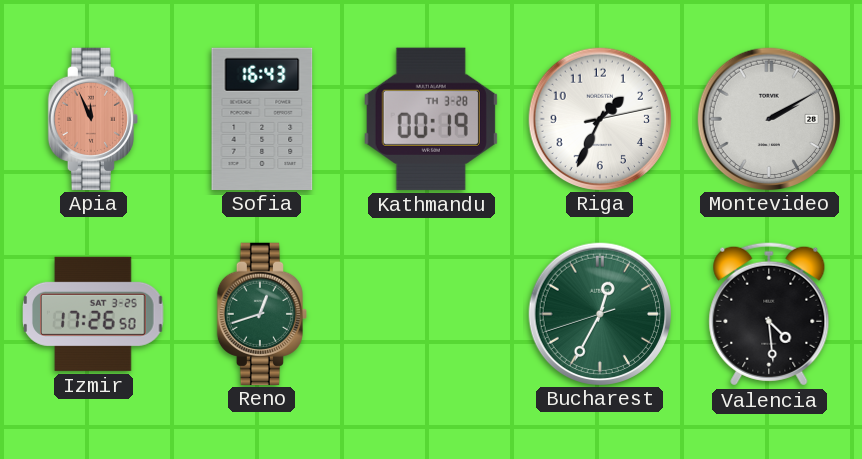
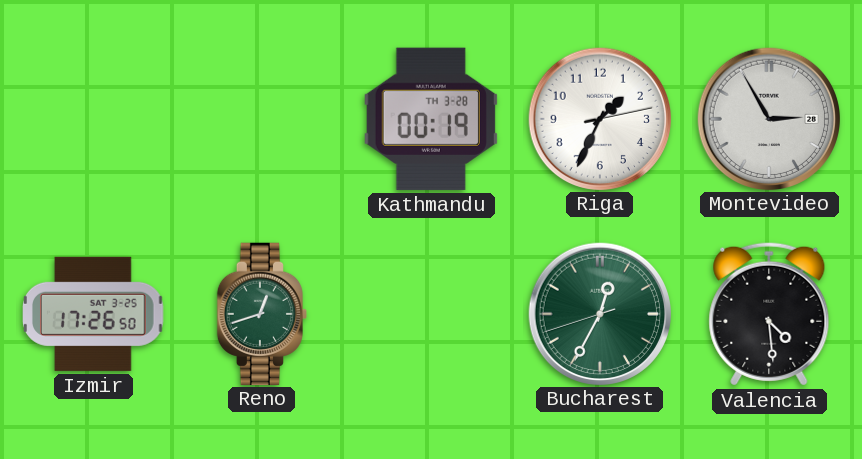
Apia: 11:56 -> none (92, 118)
Sofia: 16:43 -> none (262, 118)
Montevideo: 2:10 -> 2:55 (768, 118)
